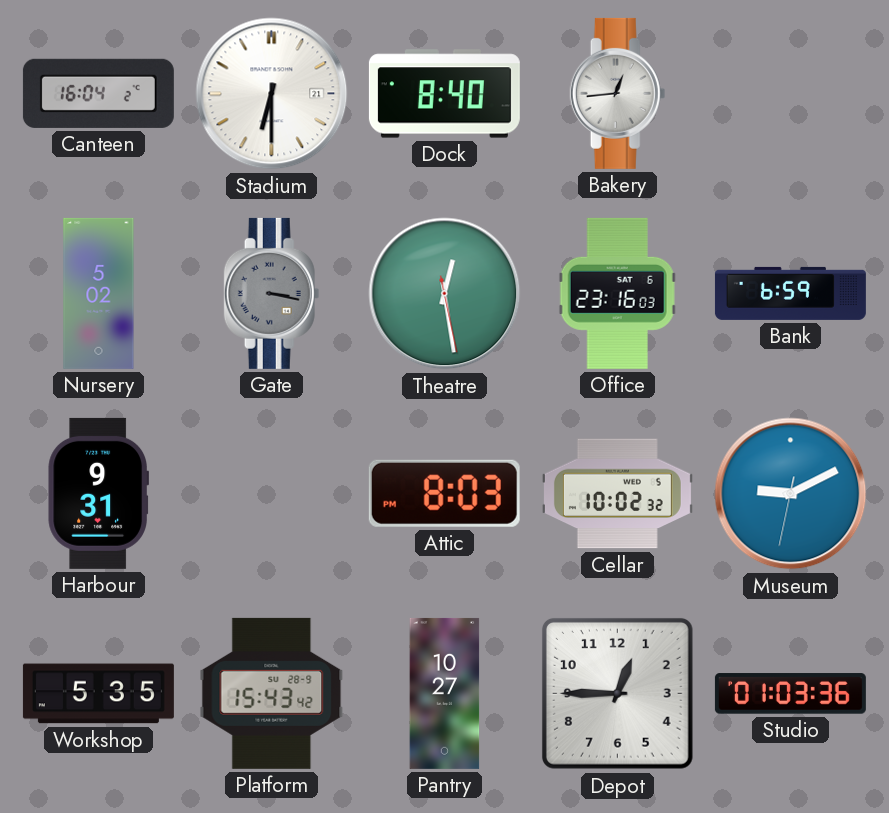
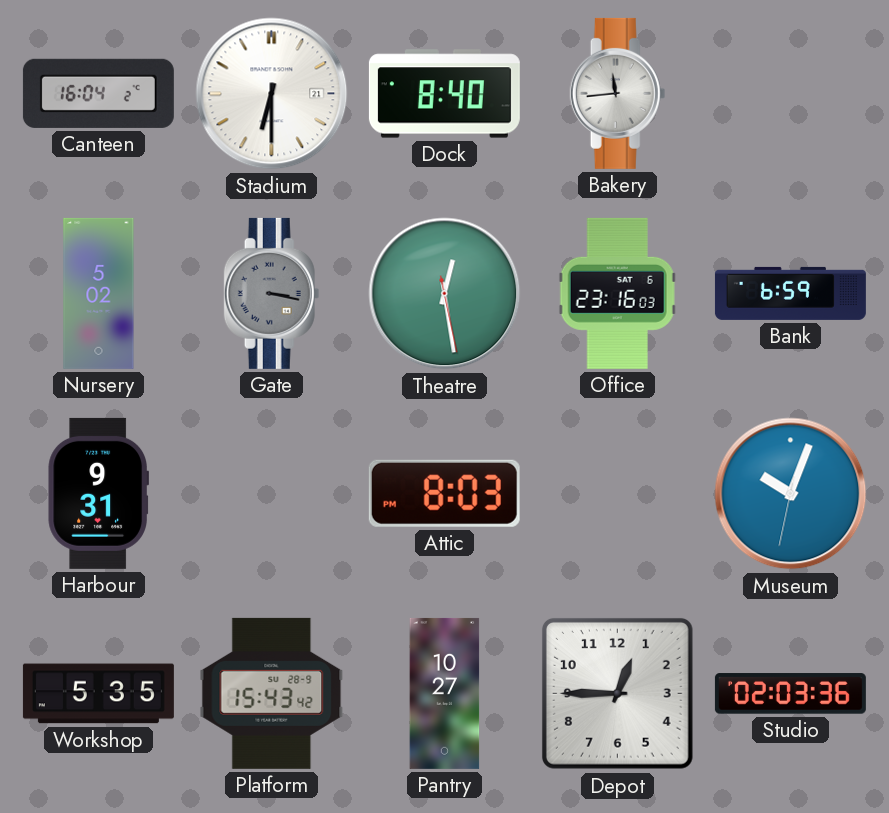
Bakery: 12:44 -> 11:44 (618, 93)
Cellar: 10:02 -> none (617, 494)
Museum: 9:10 -> 10:03 (791, 494)
Studio: 01:03 -> 02:03 (790, 694)
